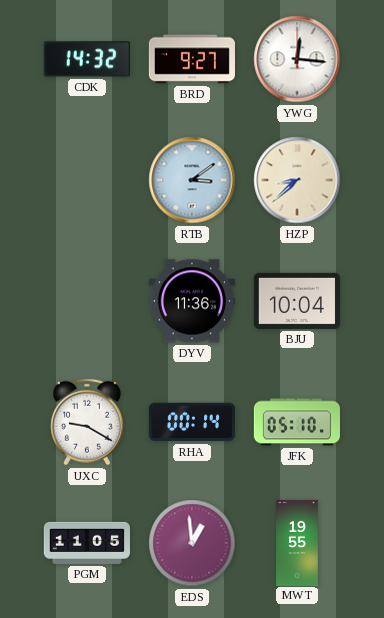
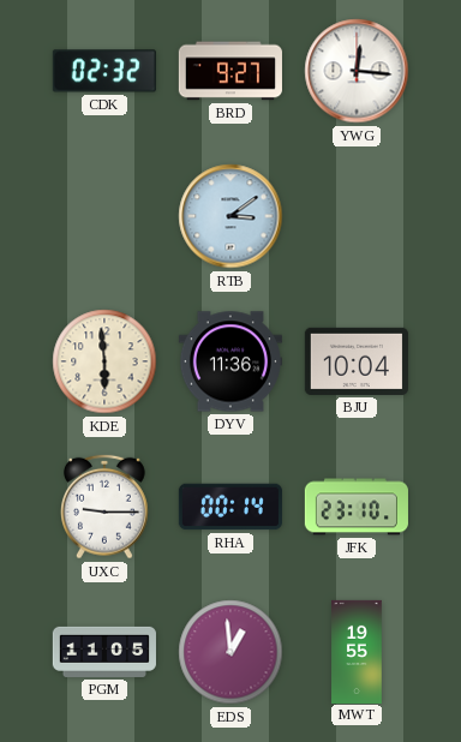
CDK: 14:32 -> 02:32 (104, 71)
HZP: 8:38 -> none (297, 180)
KDE: none -> 5:59 (104, 361)
UXC: 9:20 -> 9:15 (106, 507)
JFK: 05:10 -> 23:10 (357, 507)
